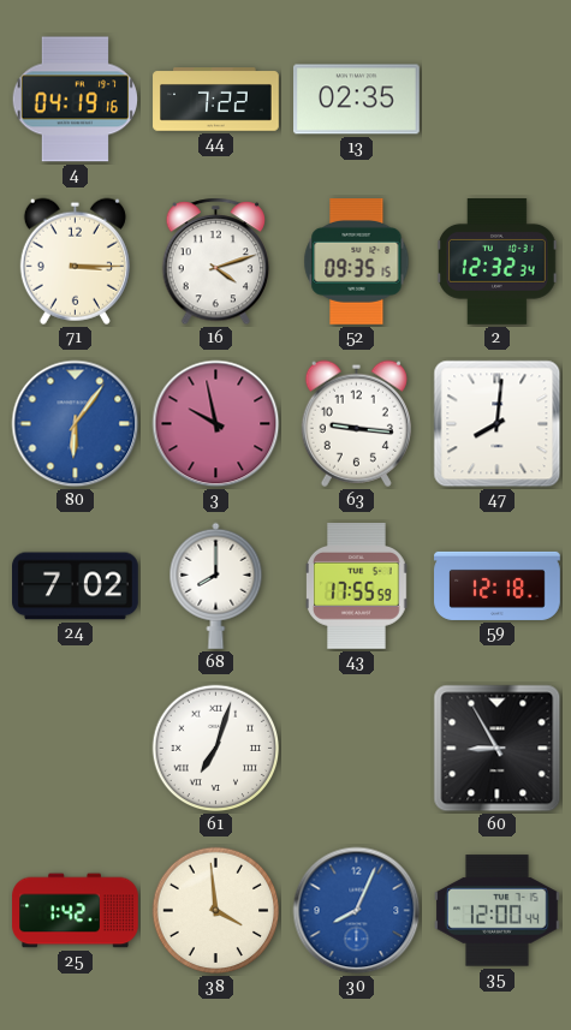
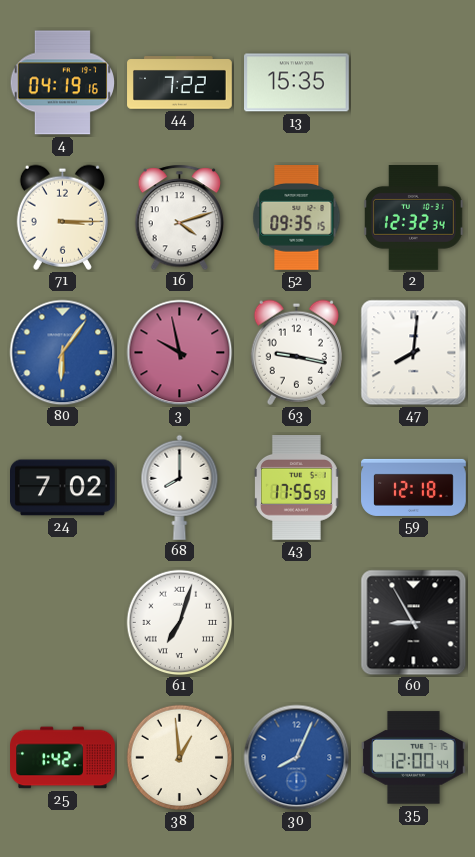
13: 02:35 -> 15:35 (297, 83)
63: 9:16 -> 9:17 (296, 352)
38: 3:59 -> 12:59 (180, 758)
